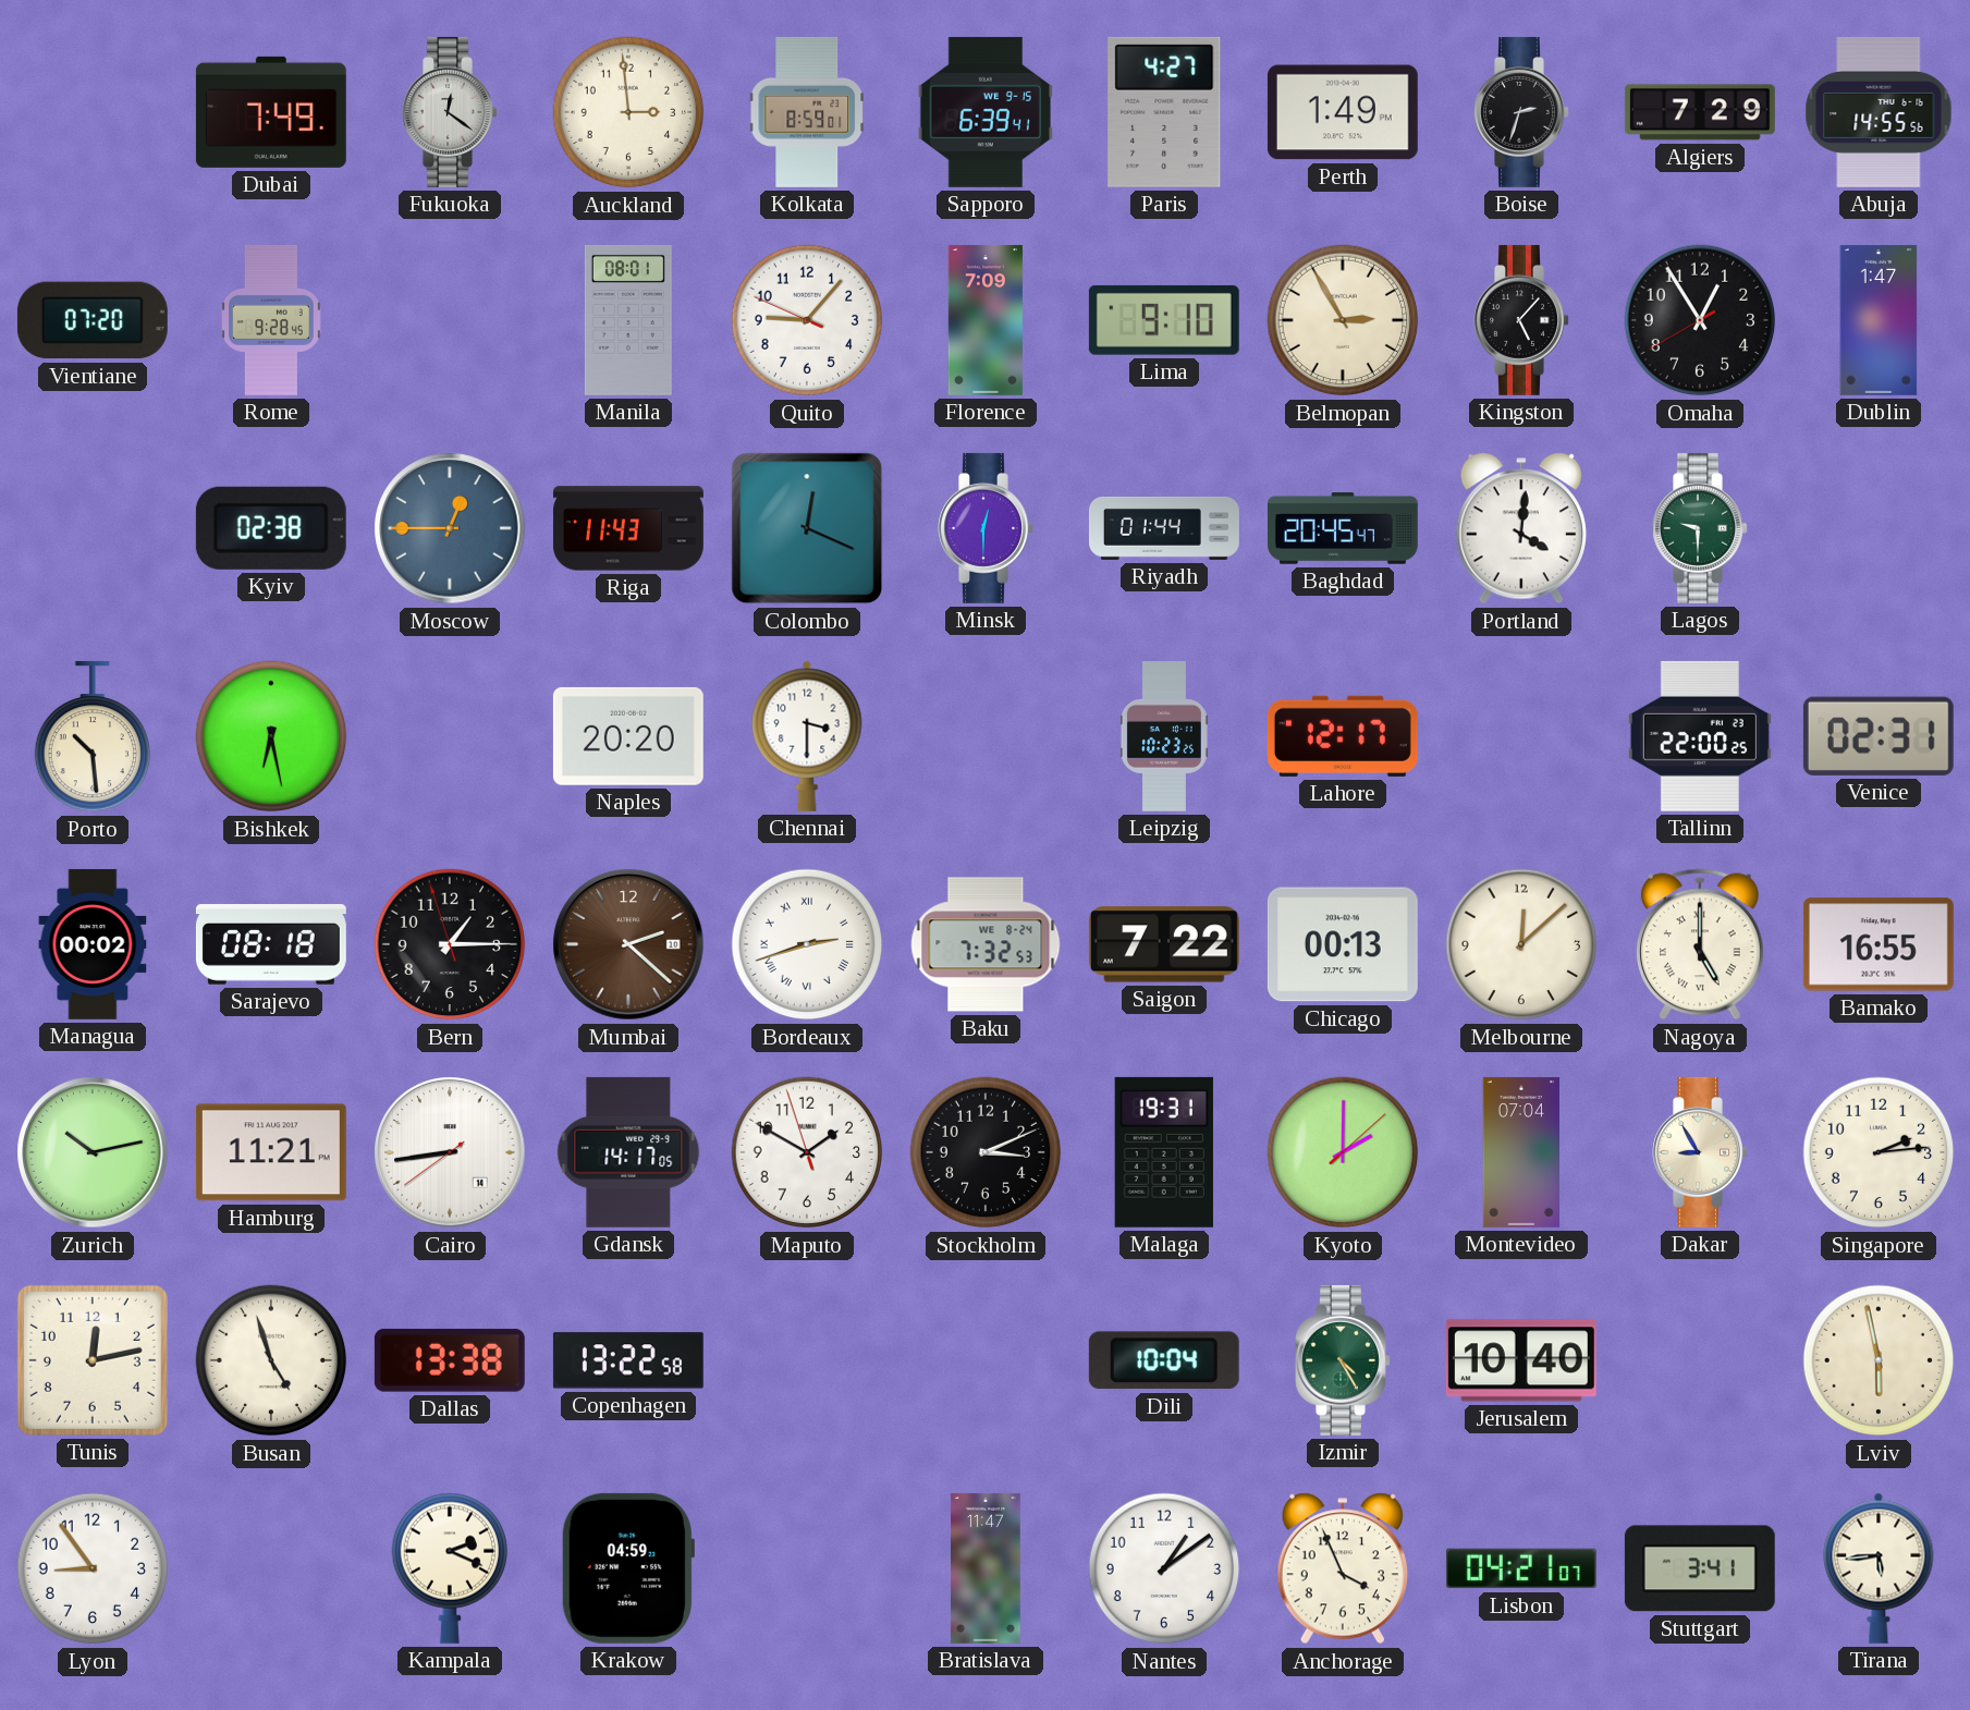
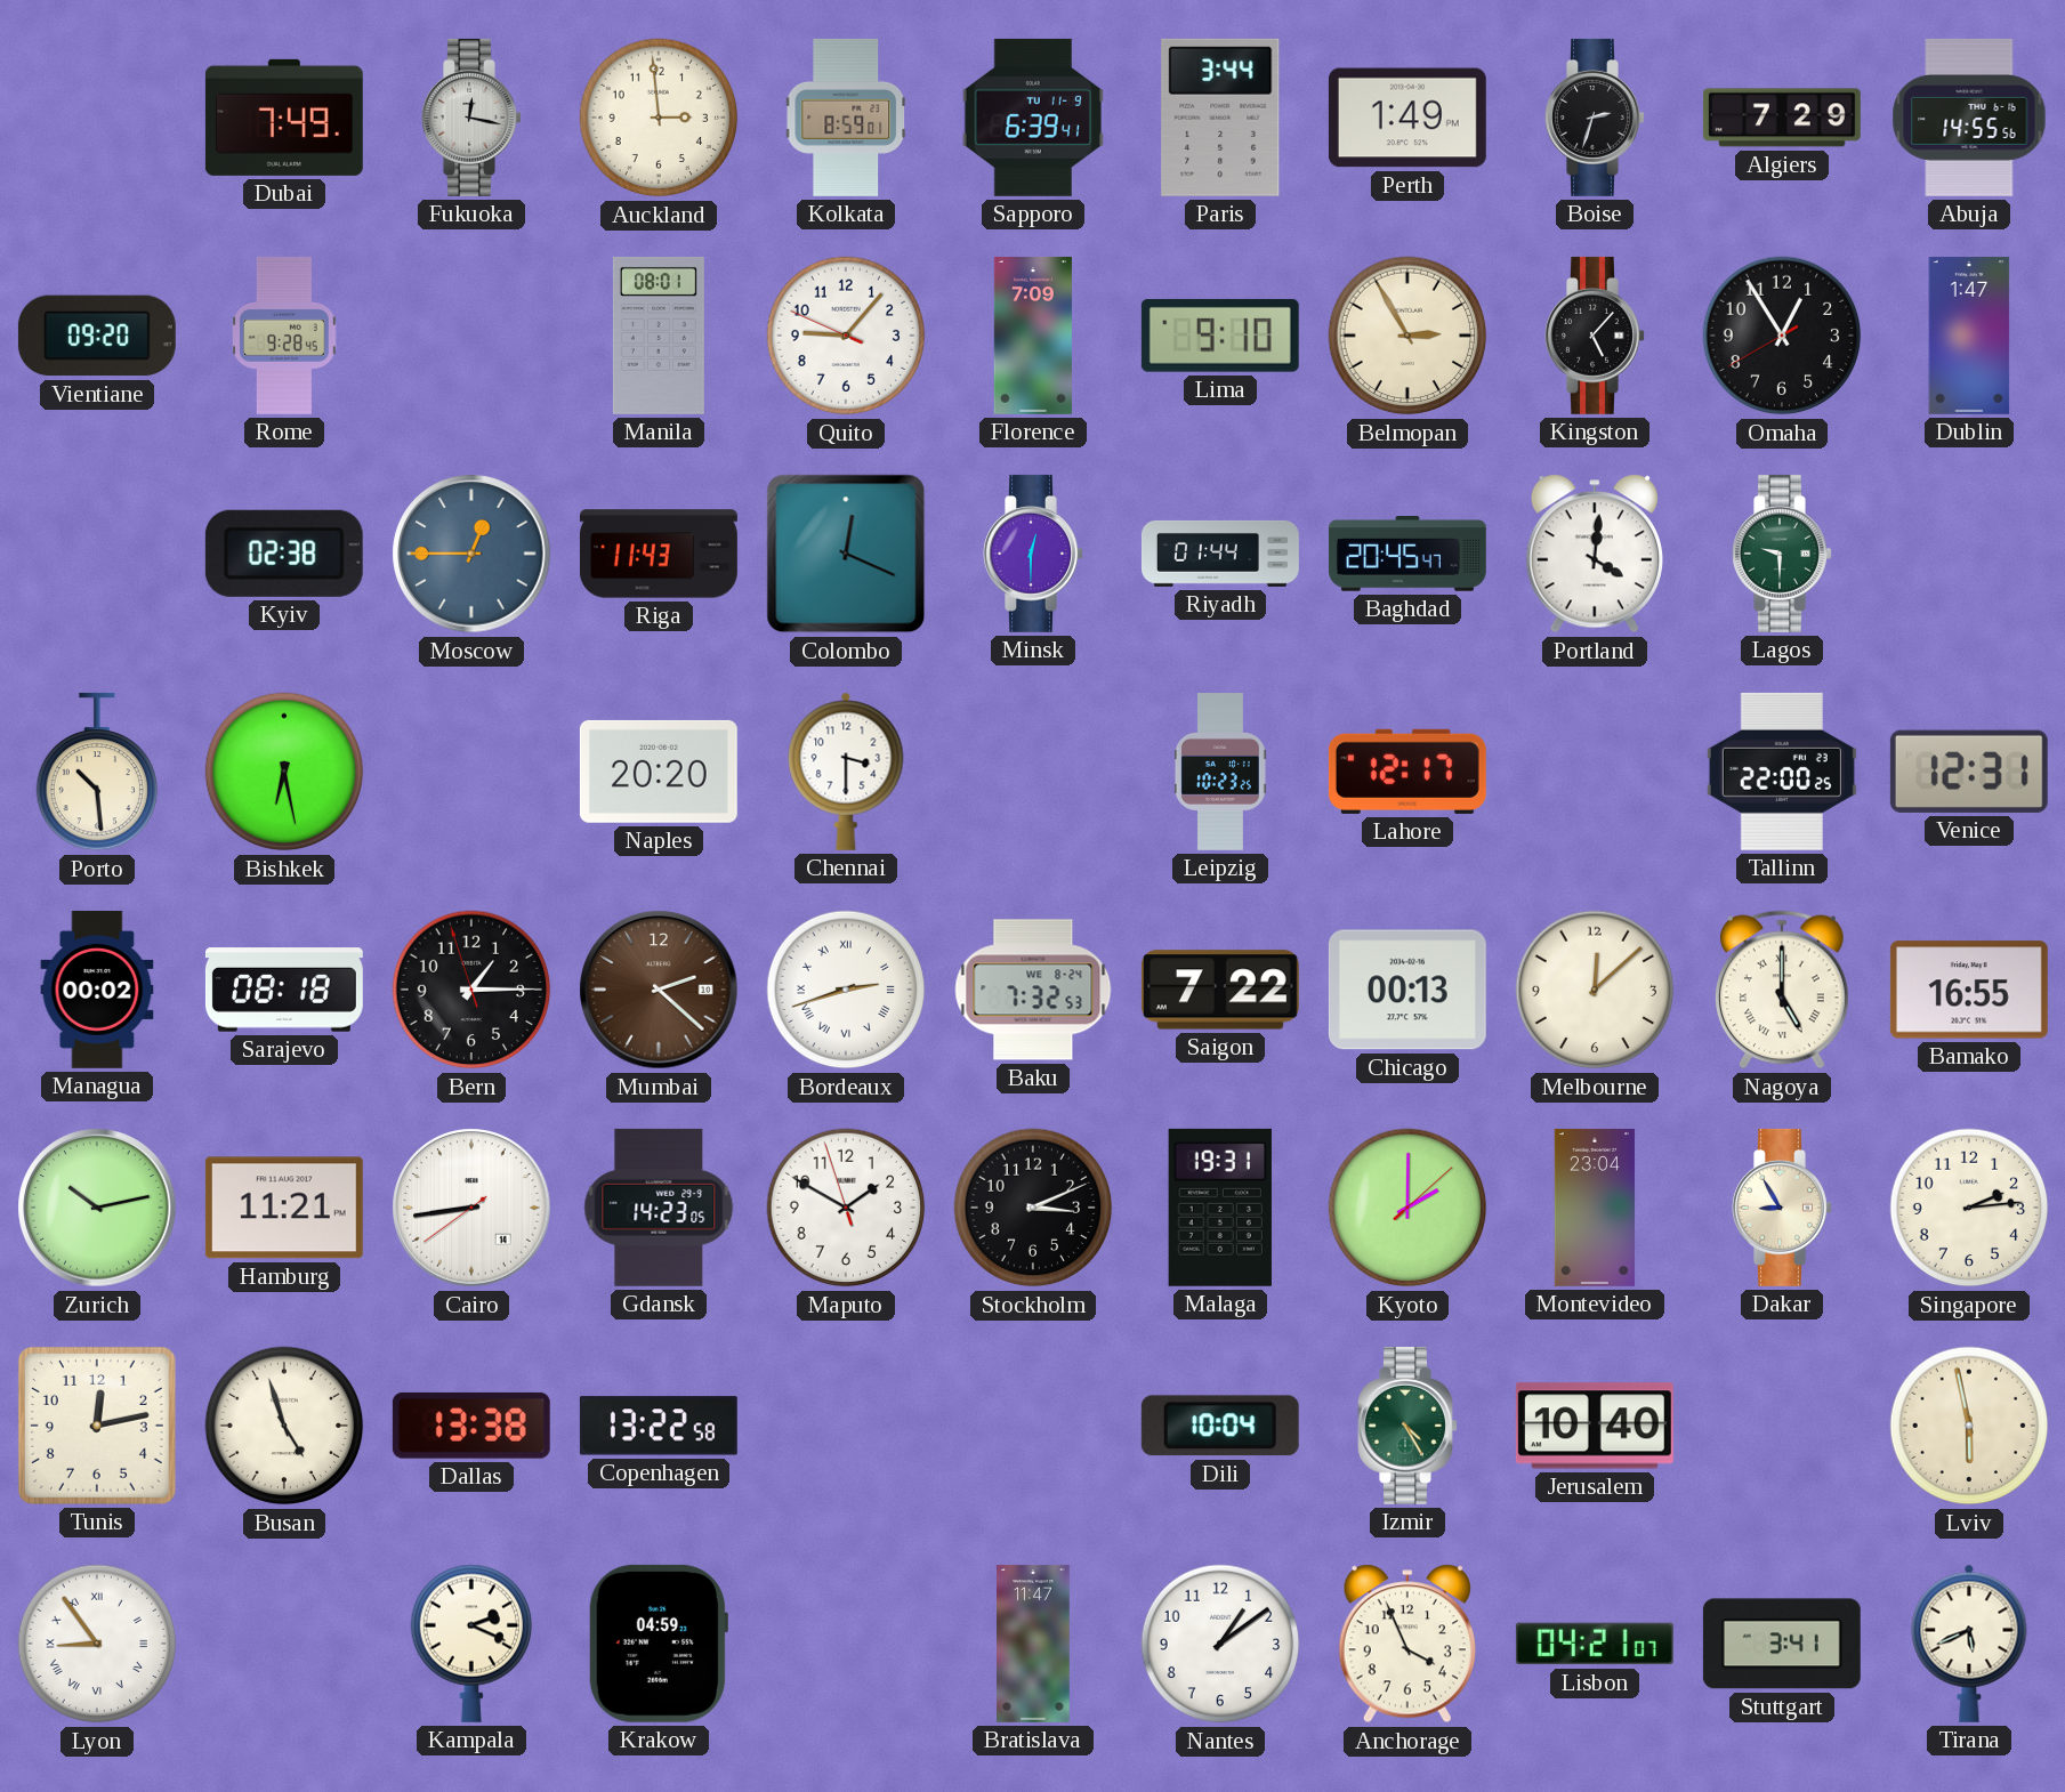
Fukuoka: 12:21 -> 12:17 (471, 118)
Sapporo date: WE 9-15 -> TU 11-9 (1033, 118)
Paris: 4:27 -> 3:44 (1220, 118)
Vientiane: 07:20 -> 09:20 (97, 336)
Venice: 02:31 -> 12:31 (1969, 772)
Gdansk: 14:17 -> 14:23 (659, 1208)
Montevideo: 07:04 -> 23:04 (1594, 1208)
Lyon numerals: Arabic -> Roman (97, 1644)
Tirana: 5:44 -> 5:41 (1969, 1644)
